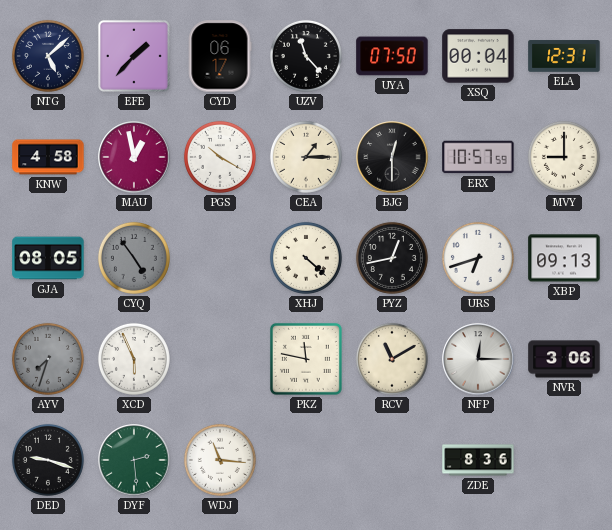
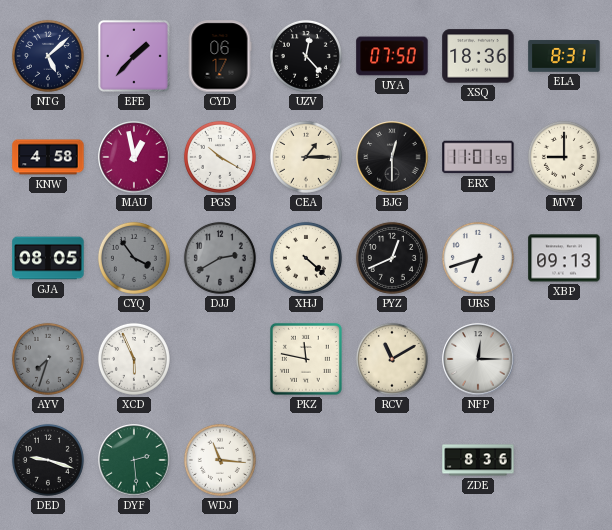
UZV: 11:23 -> 12:23 (306, 56)
XSQ: 00:04 -> 18:36 (478, 56)
ELA: 12:31 -> 8:31 (564, 56)
ERX: 10:57 -> 11:01 (478, 157)
CYQ: 4:54 -> 3:54 (134, 258)
DJJ: none -> 2:40 (220, 258)
PYZ: 12:43 -> 12:41 (392, 258)
NVR: 3:06 -> none (564, 359)
